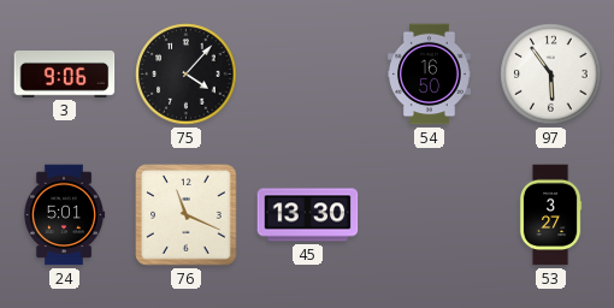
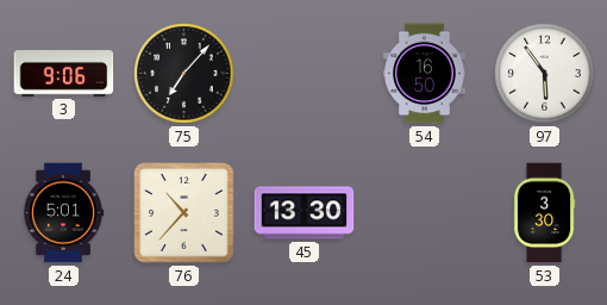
75: 4:07 -> 7:07 (184, 74)
76: 11:19 -> 10:37 (184, 213)
53: 3:27 -> 3:30 (544, 213)
